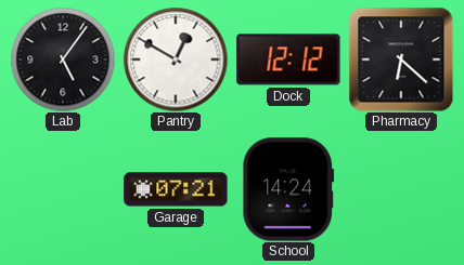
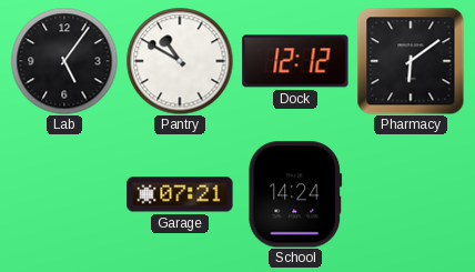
Pantry: 12:50 -> 10:50 (180, 61)
Pharmacy: 6:22 -> 6:09 (411, 61)
